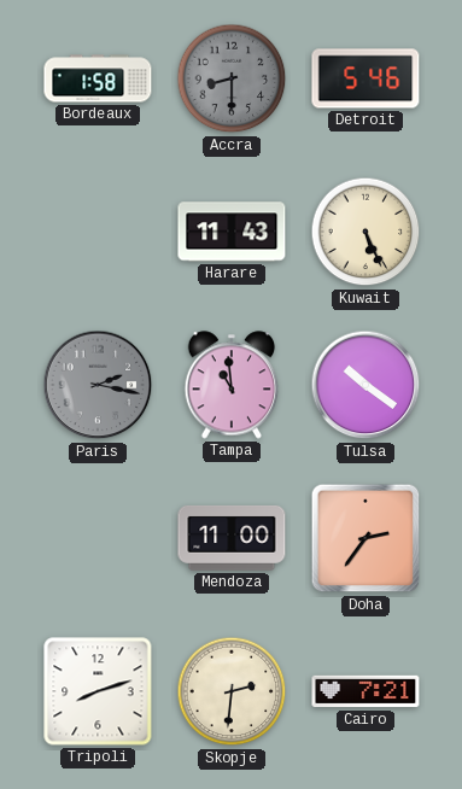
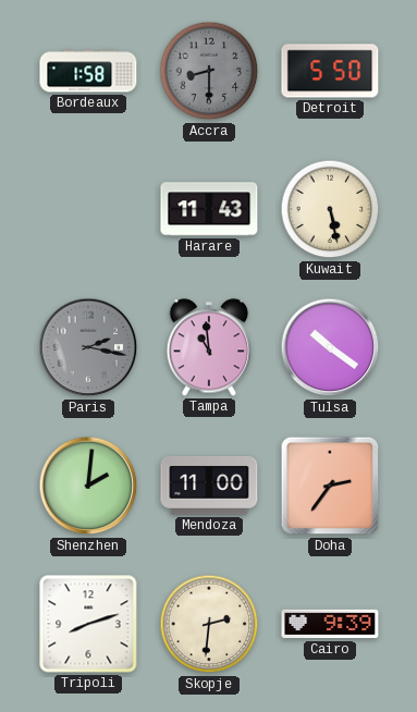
Detroit: 5:46 -> 5:50 (330, 71)
Kuwait: 5:26 -> 5:28 (330, 209)
Shenzhen: none -> 2:01 (88, 486)
Cairo: 7:21 -> 9:39 (330, 624)
